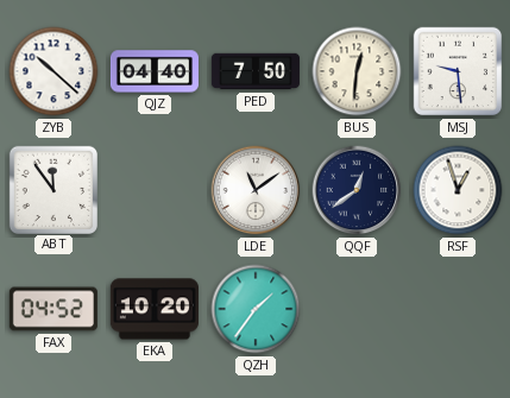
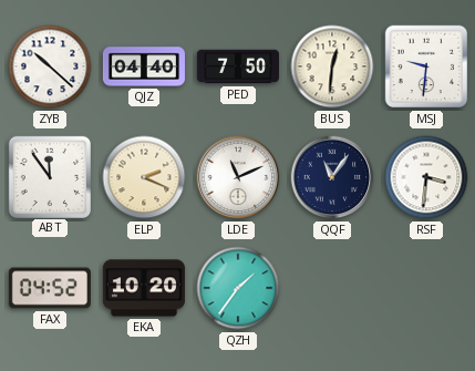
MSJ: 9:29 -> 9:31 (426, 66)
ELP: none -> 2:19 (144, 177)
LDE: 11:09 -> 11:11 (238, 177)
QQF: 12:39 -> 11:06 (332, 177)
RSF: 12:57 -> 3:31 (426, 177)
